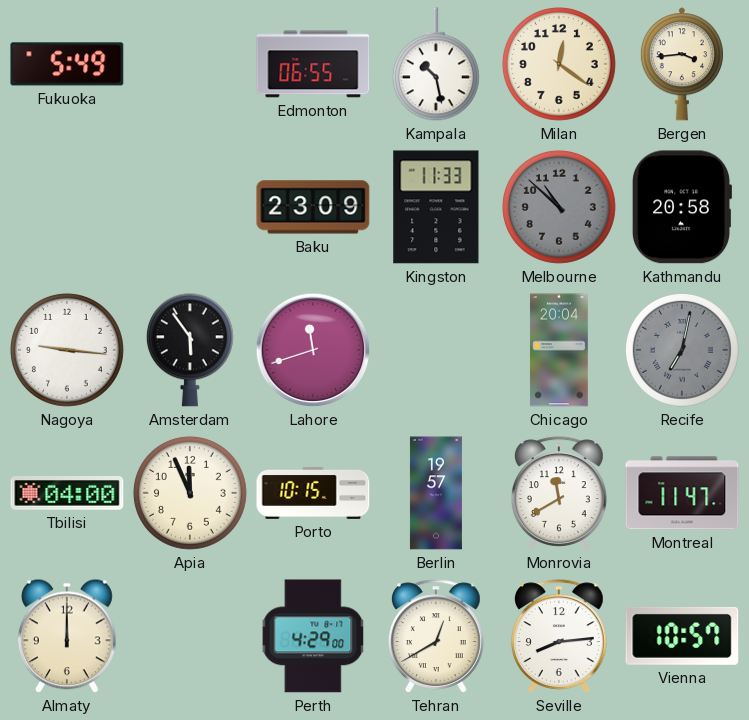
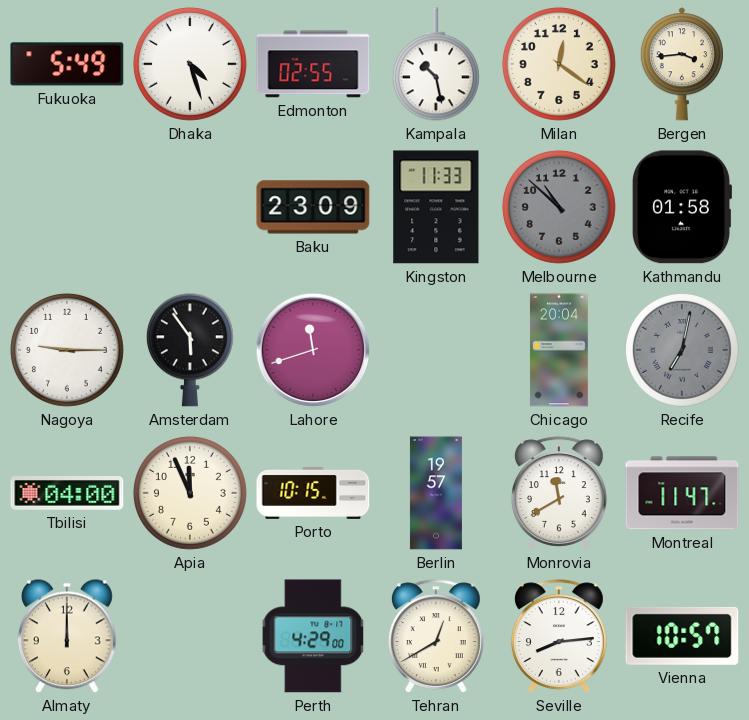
Dhaka: none -> 4:27 (190, 64)
Edmonton: 06:55 -> 02:55 (313, 64)
Kathmandu: 20:58 -> 01:58 (681, 207)
Nagoya: 9:16 -> 9:15 (67, 350)
